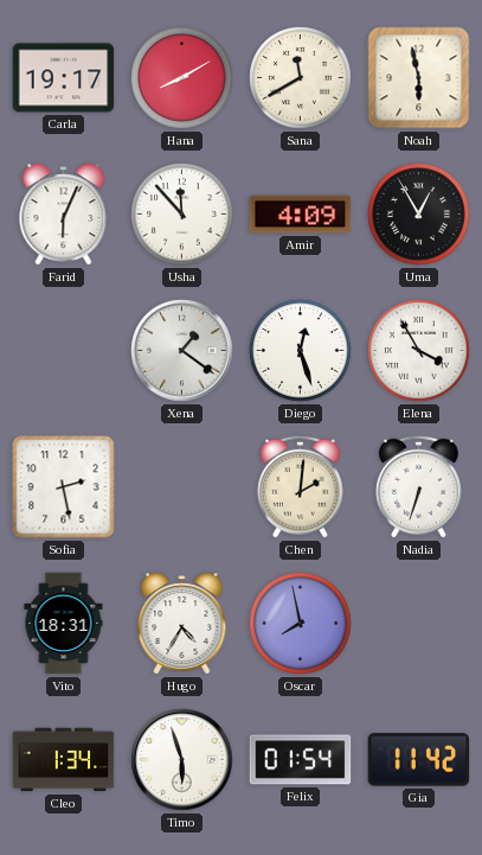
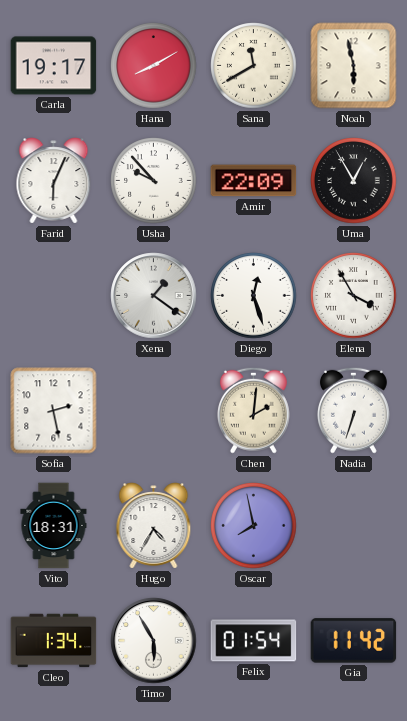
Usha: 11:53 -> 9:53 (154, 181)
Amir: 4:09 -> 22:09 (254, 181)
Timo: 5:57 -> 5:55 (154, 641)
